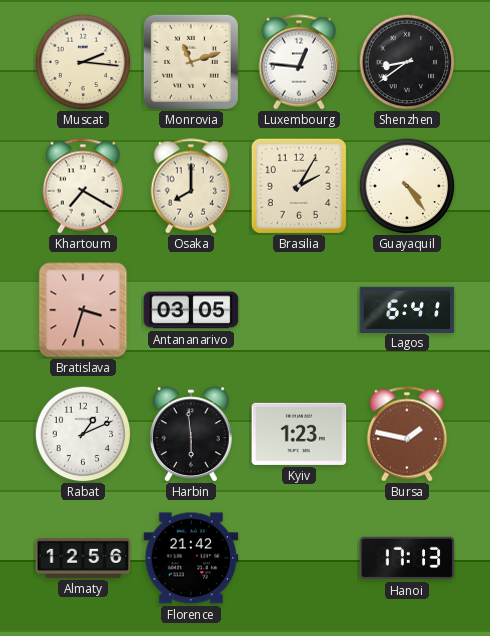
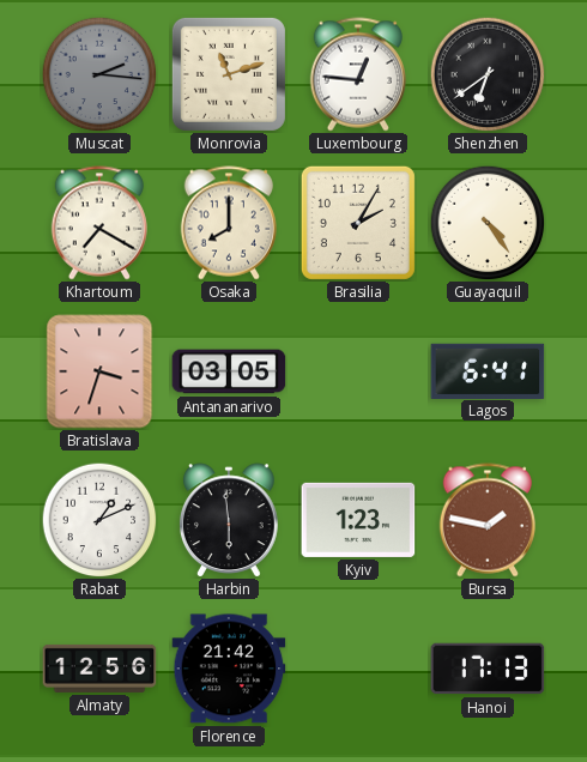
Muscat dial: cream -> grey (99, 74)
Shenzhen: 8:39 -> 6:39 (488, 74)
